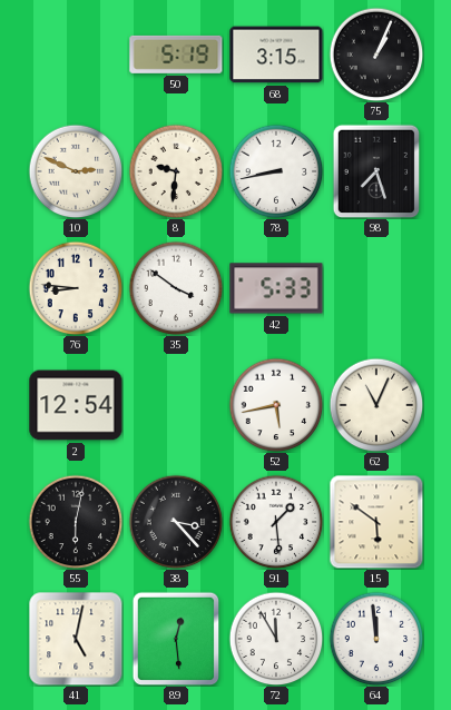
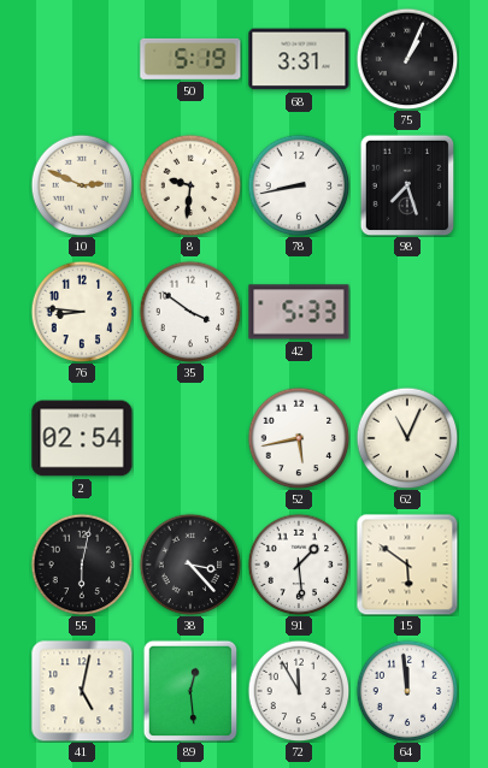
68: 3:15 -> 3:31 (299, 59)
2: 12:54 -> 02:54 (82, 438)
